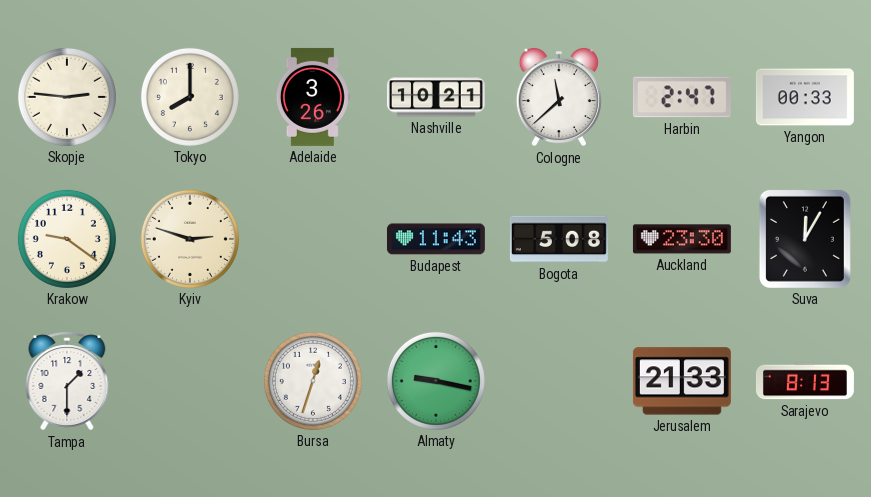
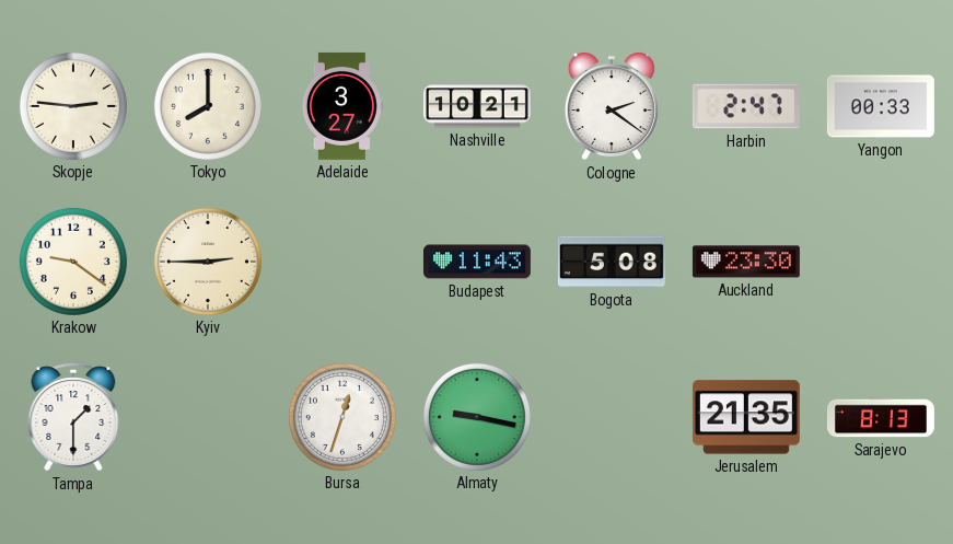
Adelaide: 3:26 -> 3:27 (342, 106)
Cologne: 11:38 -> 2:21 (612, 106)
Kyiv: 2:48 -> 2:45 (208, 262)
Suva: 12:05 -> none (805, 239)
Jerusalem: 21:33 -> 21:35 (746, 417)
